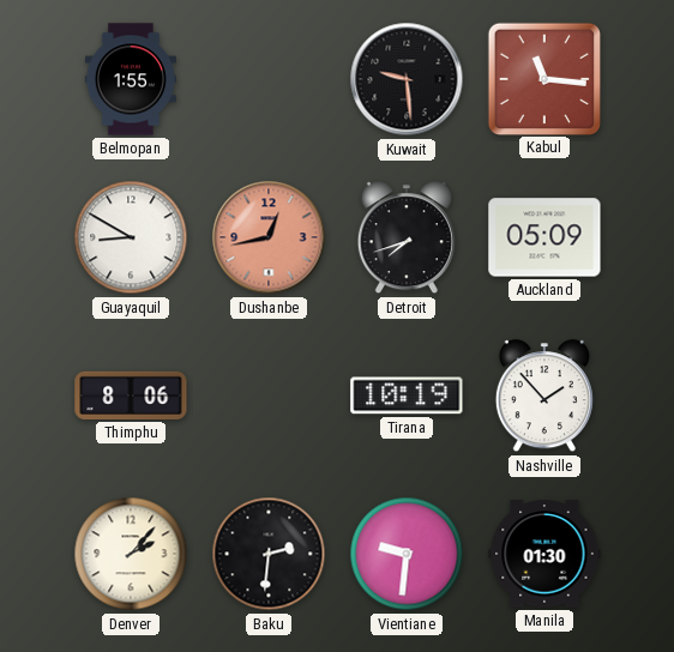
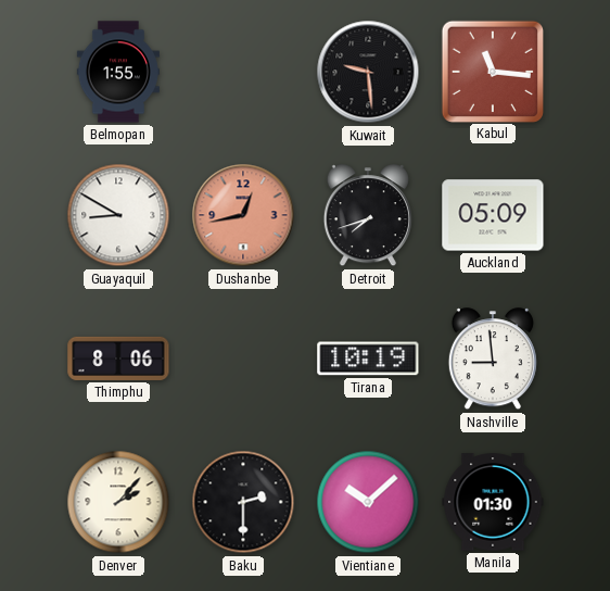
Nashville: 1:53 -> 8:59 (493, 360)
Baku: 2:31 -> 2:30 (243, 502)
Vientiane: 9:31 -> 10:08 (368, 502)
